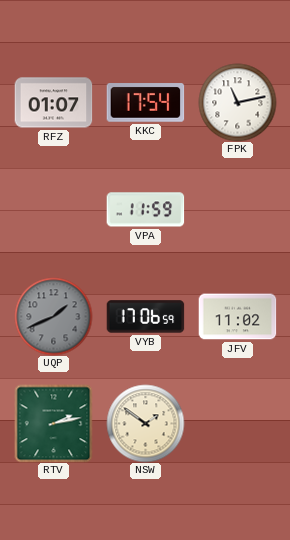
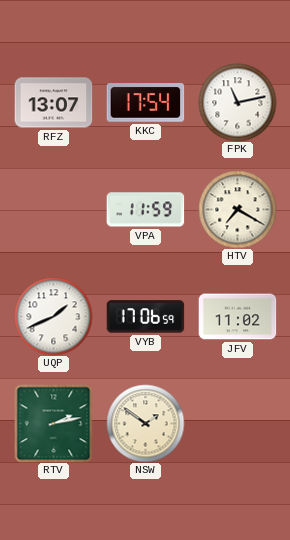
RFZ: 01:07 -> 13:07 (53, 103)
HTV: none -> 7:20 (237, 209)
UQP dial: grey -> white (53, 316)
